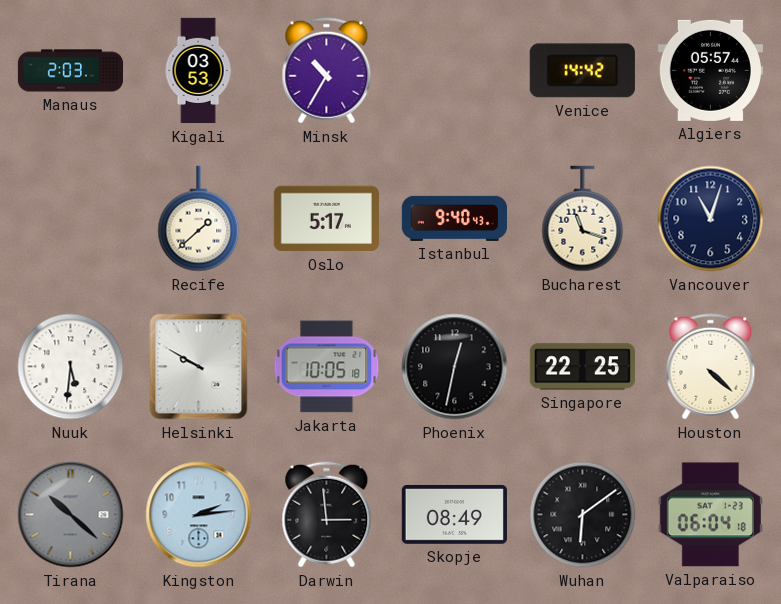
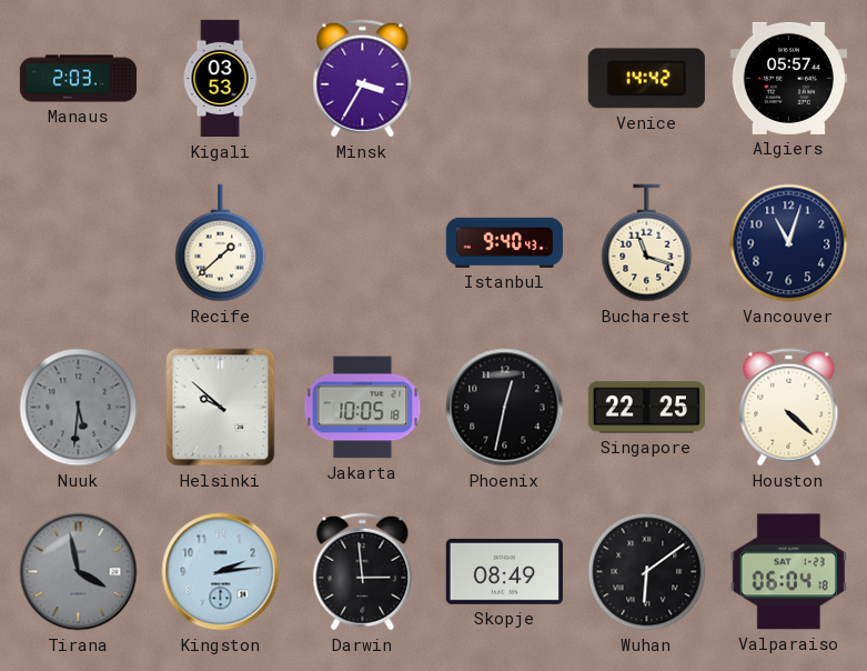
Minsk: 10:35 -> 3:35 (363, 79)
Oslo: 5:17 -> none (326, 219)
Nuuk dial: white -> grey (79, 408)
Helsinki: 9:50 -> 9:52 (221, 408)
Tirana: 10:22 -> 3:58 (79, 572)
